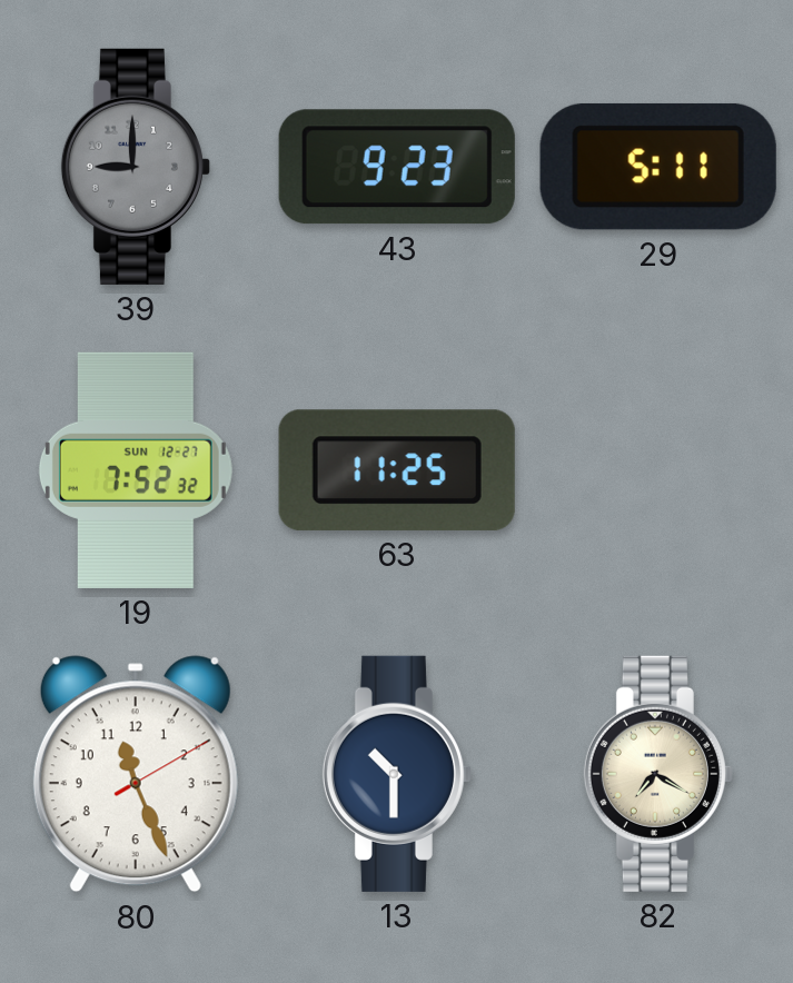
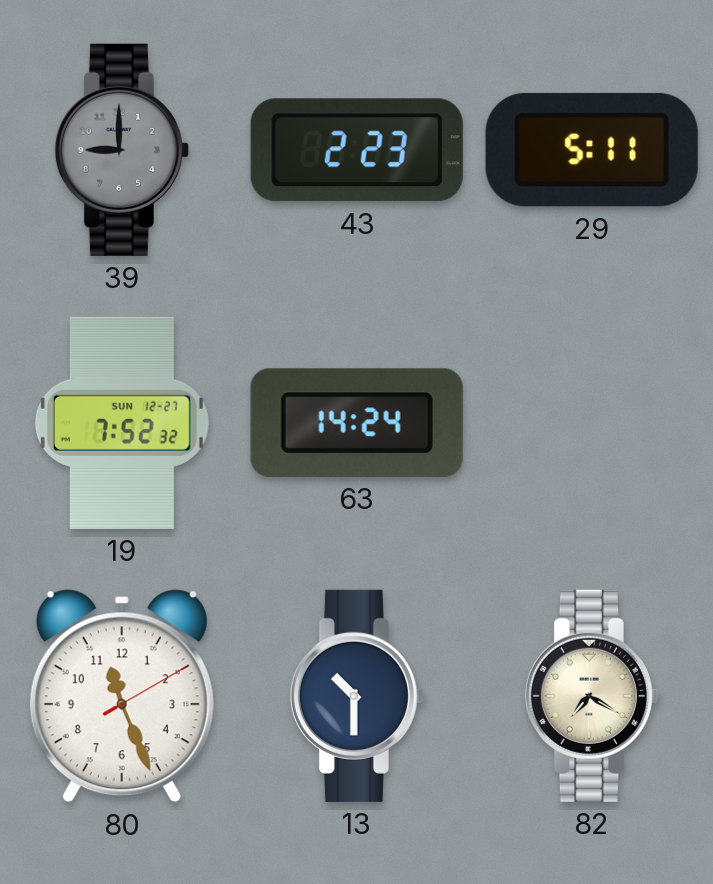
43: 9:23 -> 2:23 (357, 150)
63: 11:25 -> 14:24 (357, 423)
